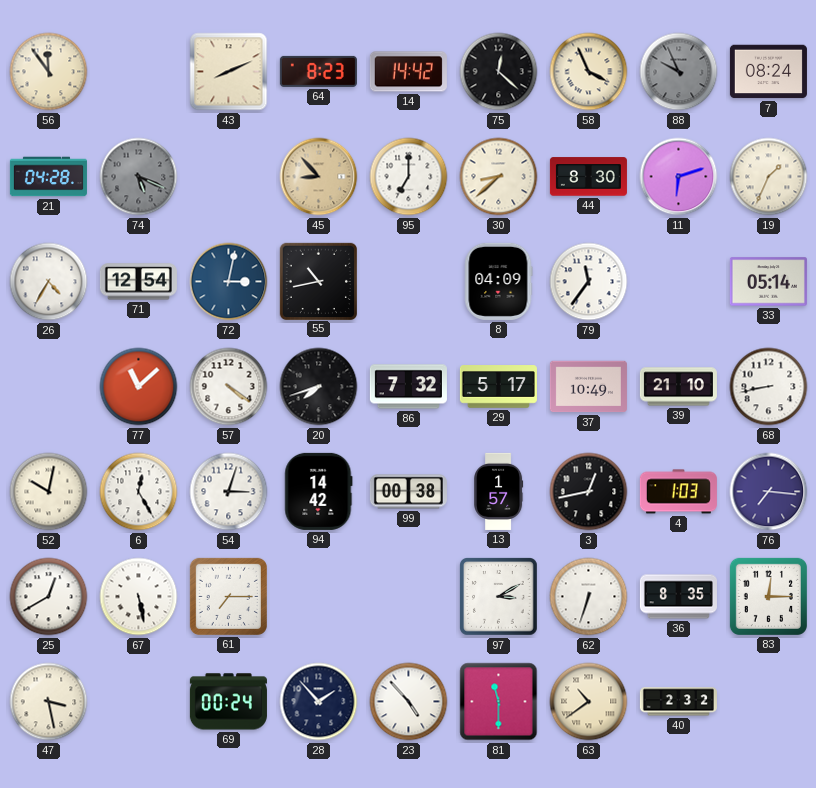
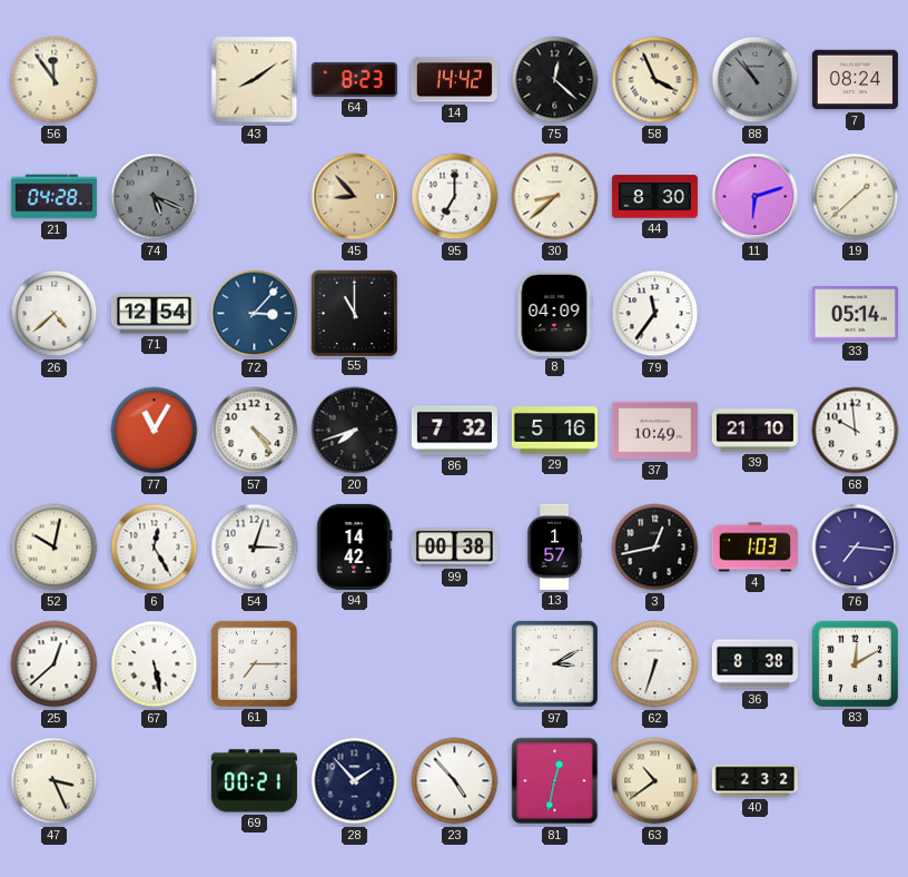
43: 8:11 -> 8:09 (255, 80)
88: 9:56 -> 10:53 (756, 80)
19: 1:34 -> 1:38 (856, 197)
26: 4:35 -> 4:38 (55, 314)
72: 3:02 -> 3:07 (255, 314)
55: 10:43 -> 11:00 (354, 313)
77: 11:08 -> 11:05 (155, 431)
57: 4:21 -> 4:24 (255, 431)
29: 5:17 -> 5:16 (554, 431)
68: 8:43 -> 9:59 (856, 431)
25: 12:40 -> 12:38 (55, 664)
36: 8:35 -> 8:38 (754, 664)
83: 12:15 -> 12:10 (855, 663)
47: 3:28 -> 3:26 (55, 781)
69: 00:24 -> 00:21 (254, 781)
81: 11:30 -> 12:32 (555, 781)
